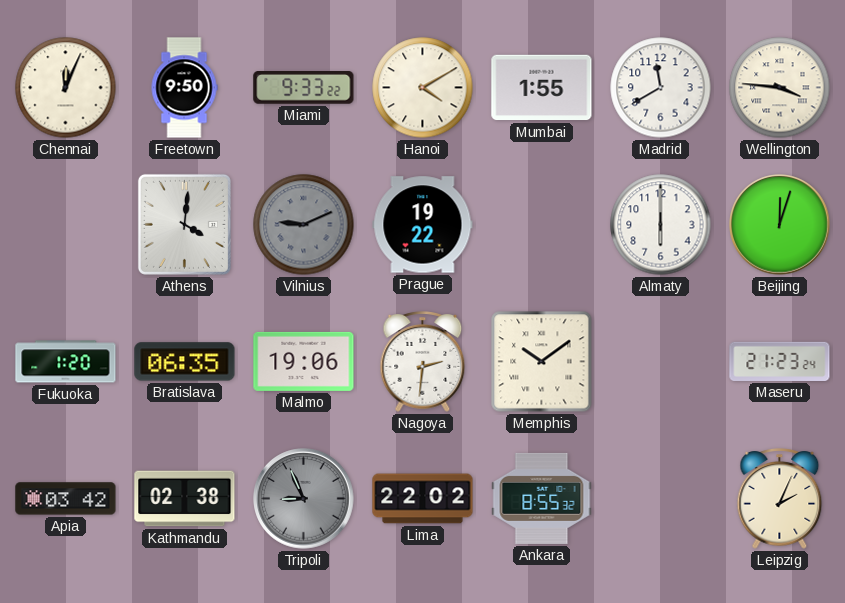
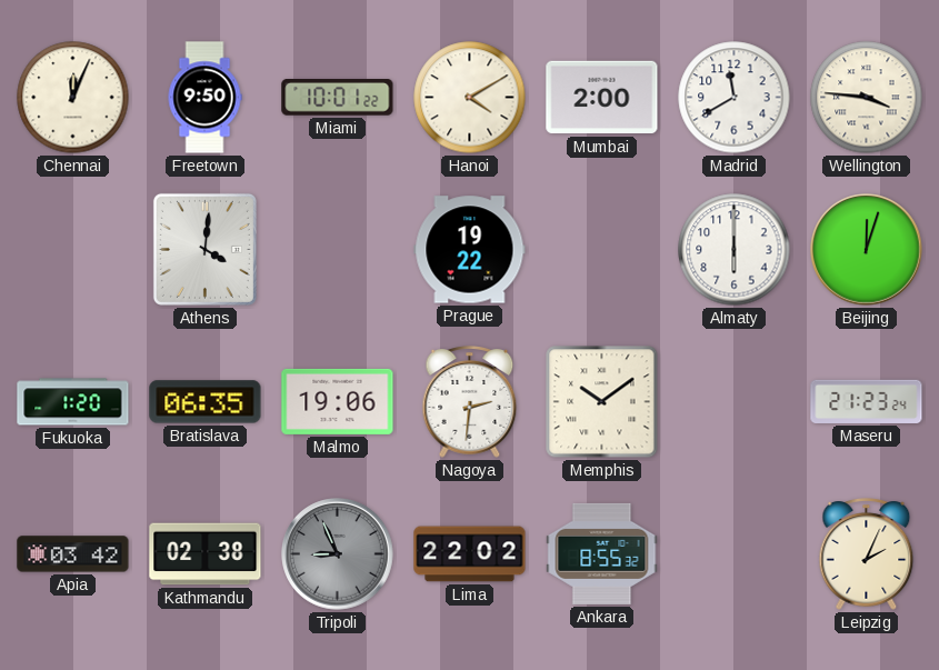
Miami: 9:33 -> 10:01 (338, 98)
Mumbai: 1:55 -> 2:00 (602, 98)
Vilnius: 9:11 -> none (304, 225)
